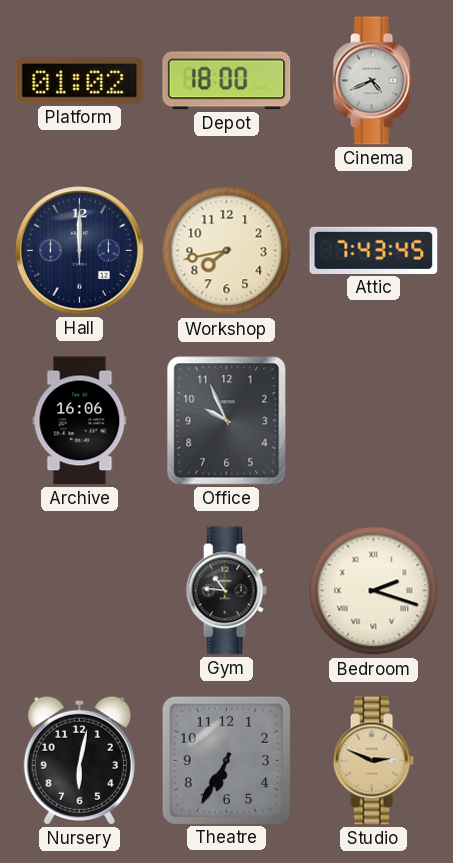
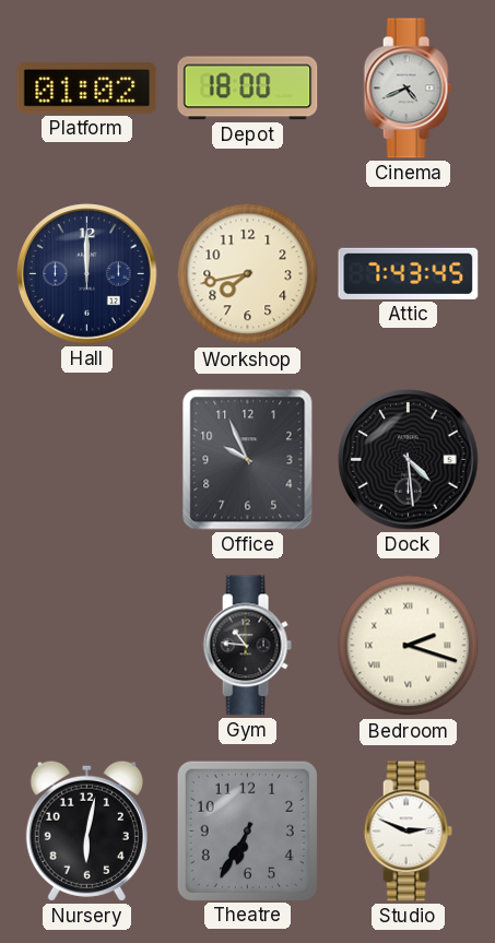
Archive: 16:06 -> none (80, 421)
Dock: none -> 4:29 (409, 460)
Studio dial: champagne -> white (408, 832)
